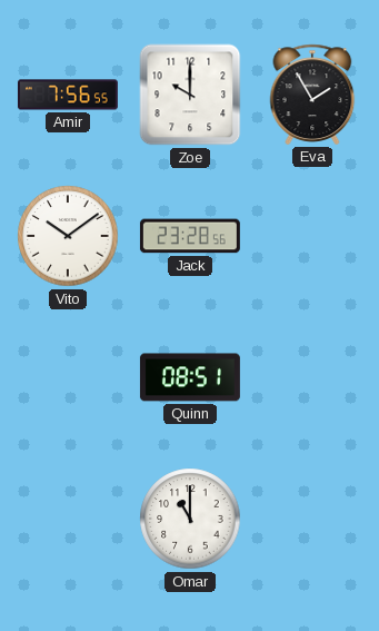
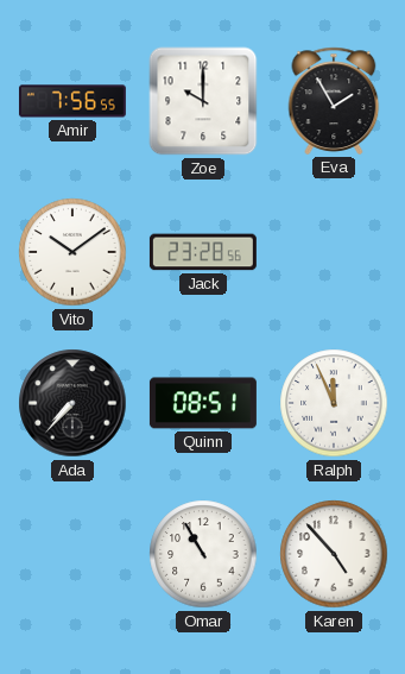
Ada: none -> 7:37 (72, 403)
Ralph: none -> 11:56 (334, 403)
Omar: 11:00 -> 10:55 (203, 554)
Karen: none -> 4:53 (334, 554)
